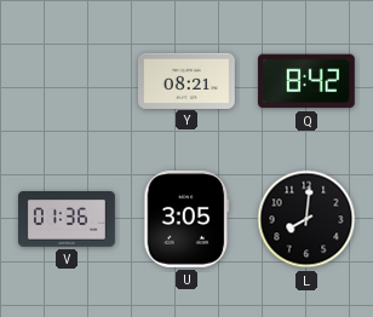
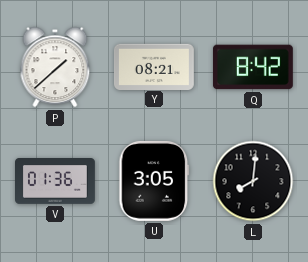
P: none -> 1:38 (55, 67)
